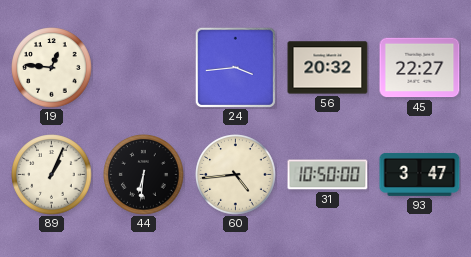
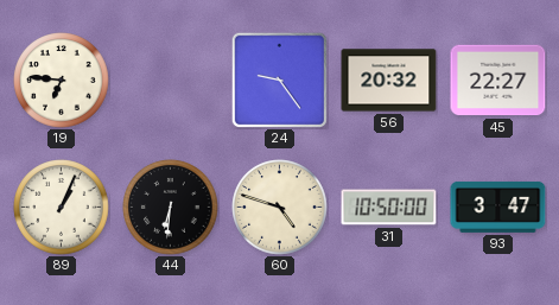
19: 12:46 -> 6:46 (62, 81)
24: 3:44 -> 9:24 (279, 80)
60: 4:44 -> 4:48 (280, 208)
